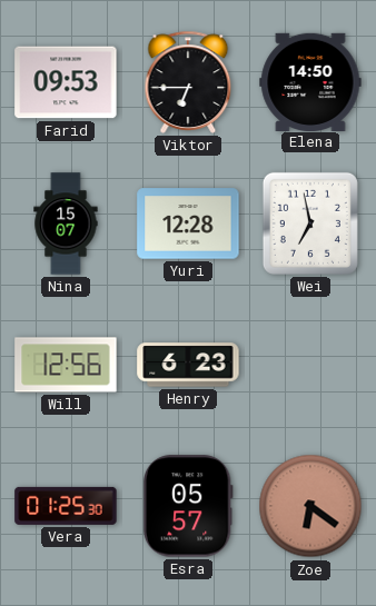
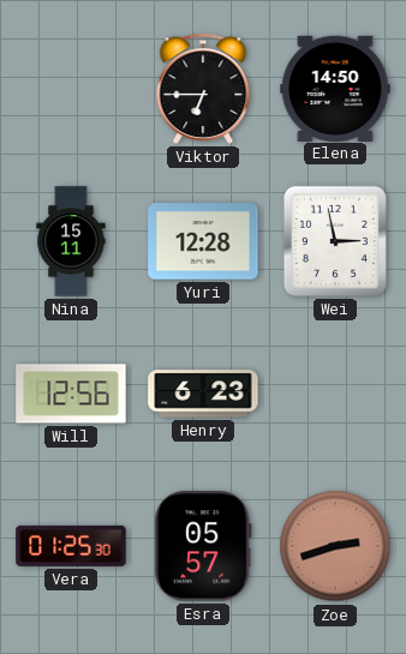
Farid: 09:53 -> none (66, 82)
Nina: 15:07 -> 15:11 (71, 241)
Wei: 6:58 -> 2:58 (335, 241)
Zoe: 6:21 -> 2:42 (335, 546)
